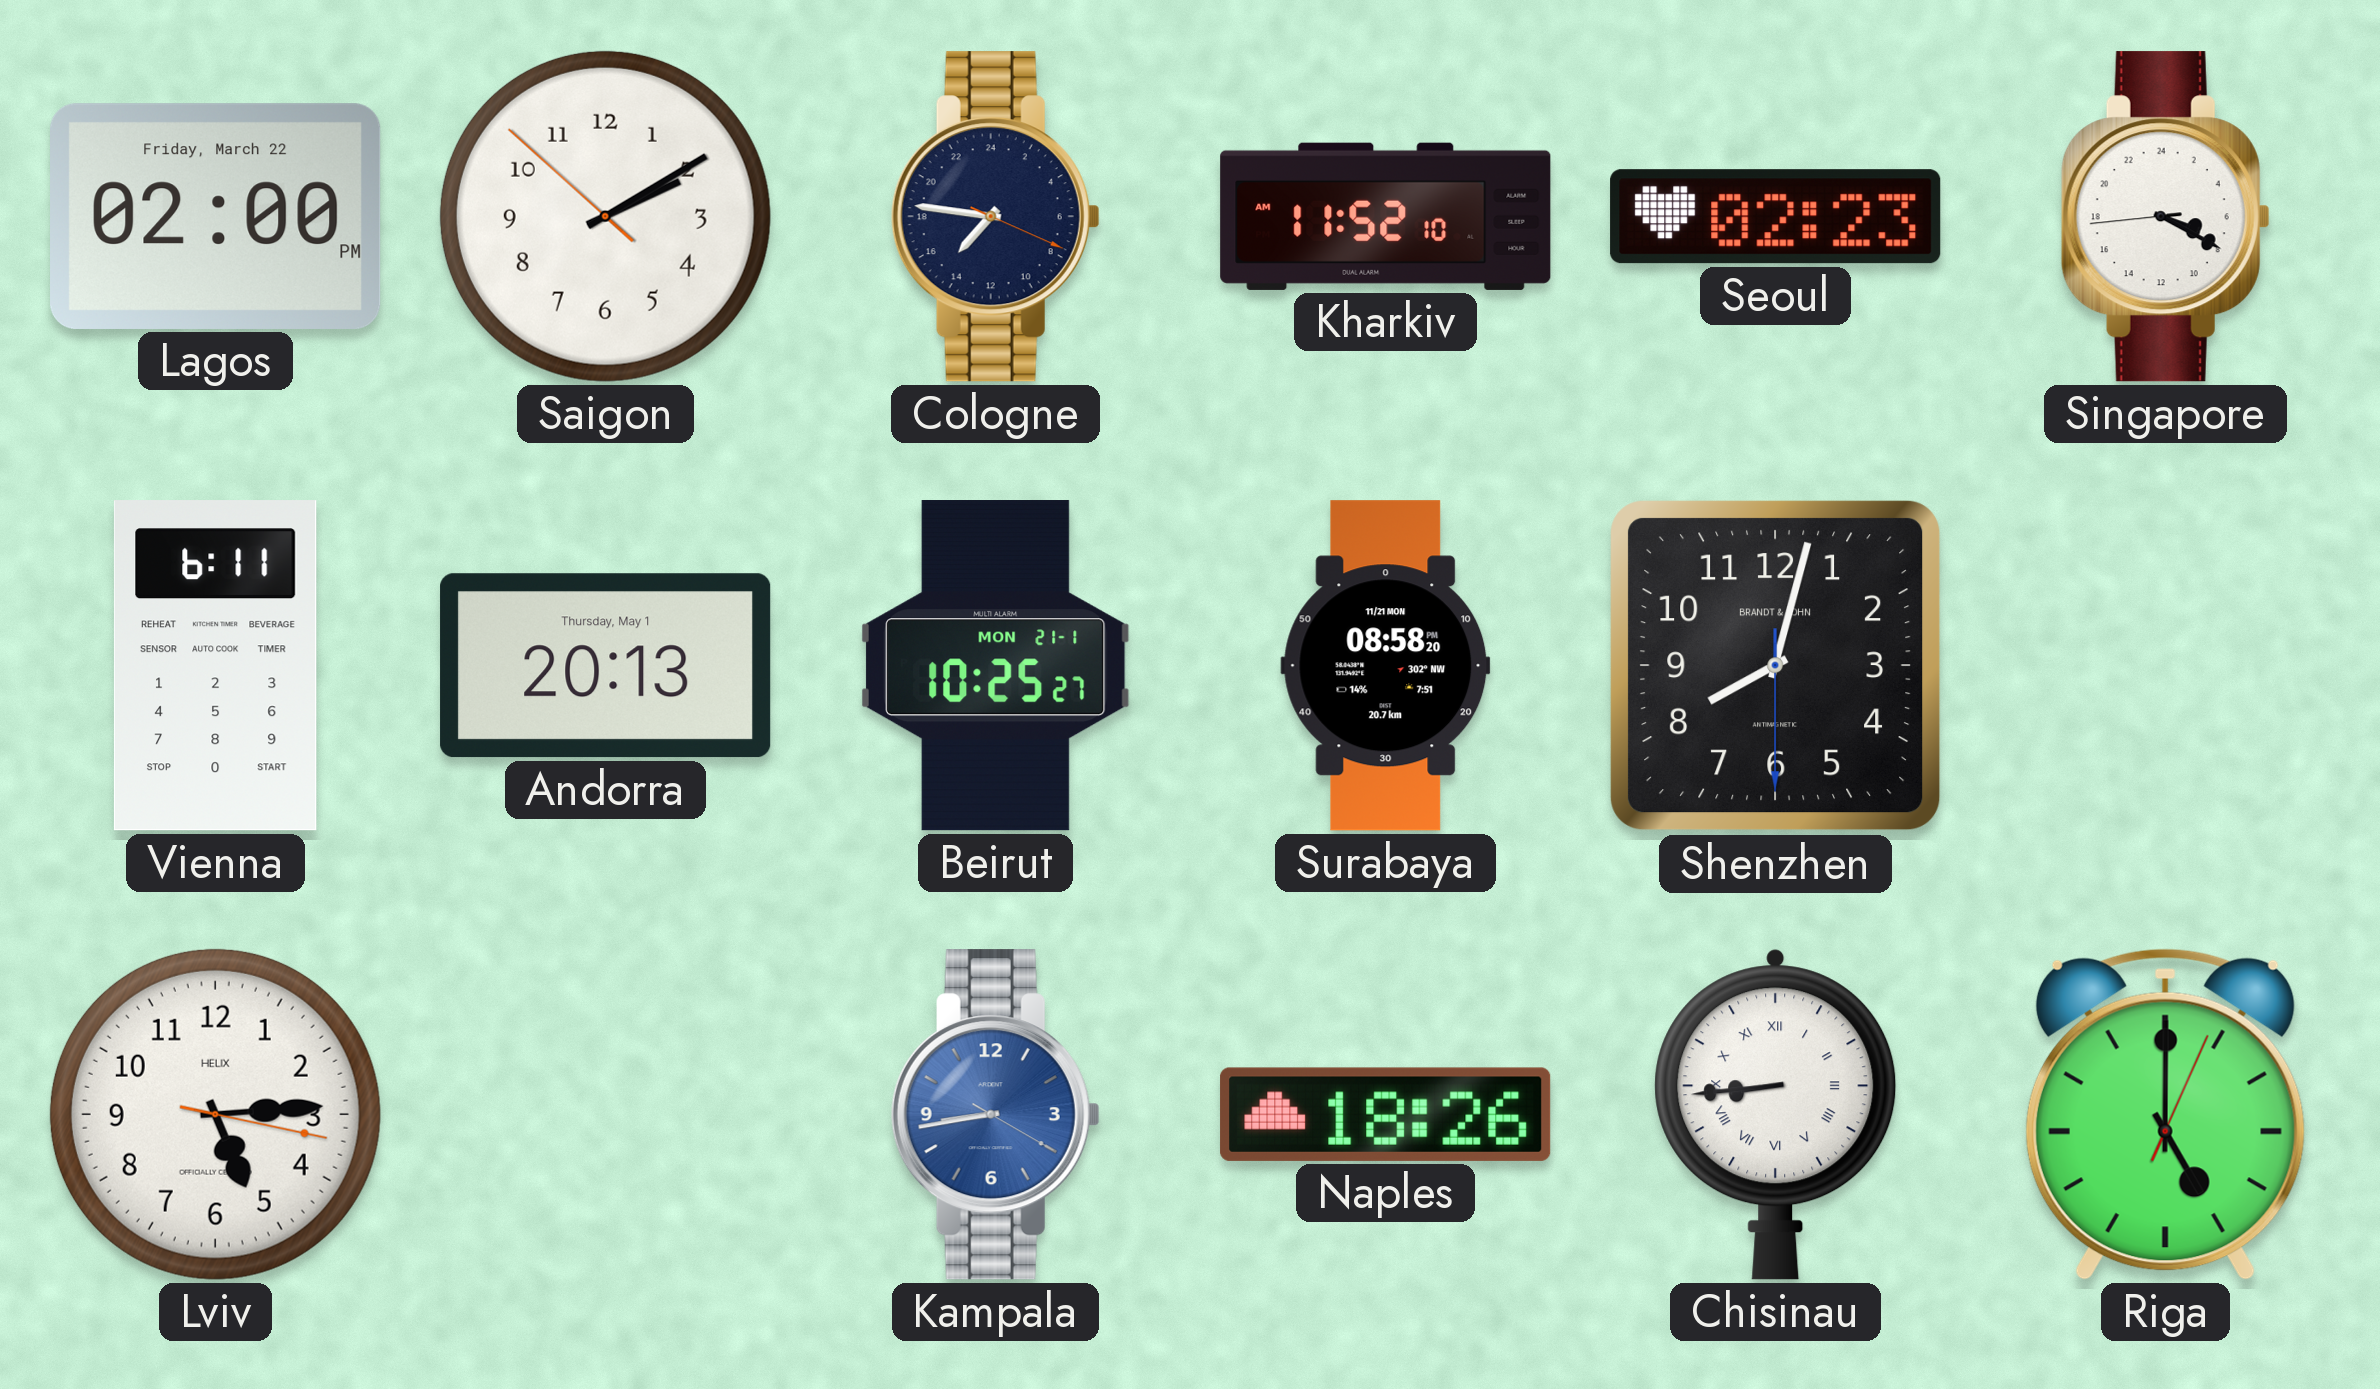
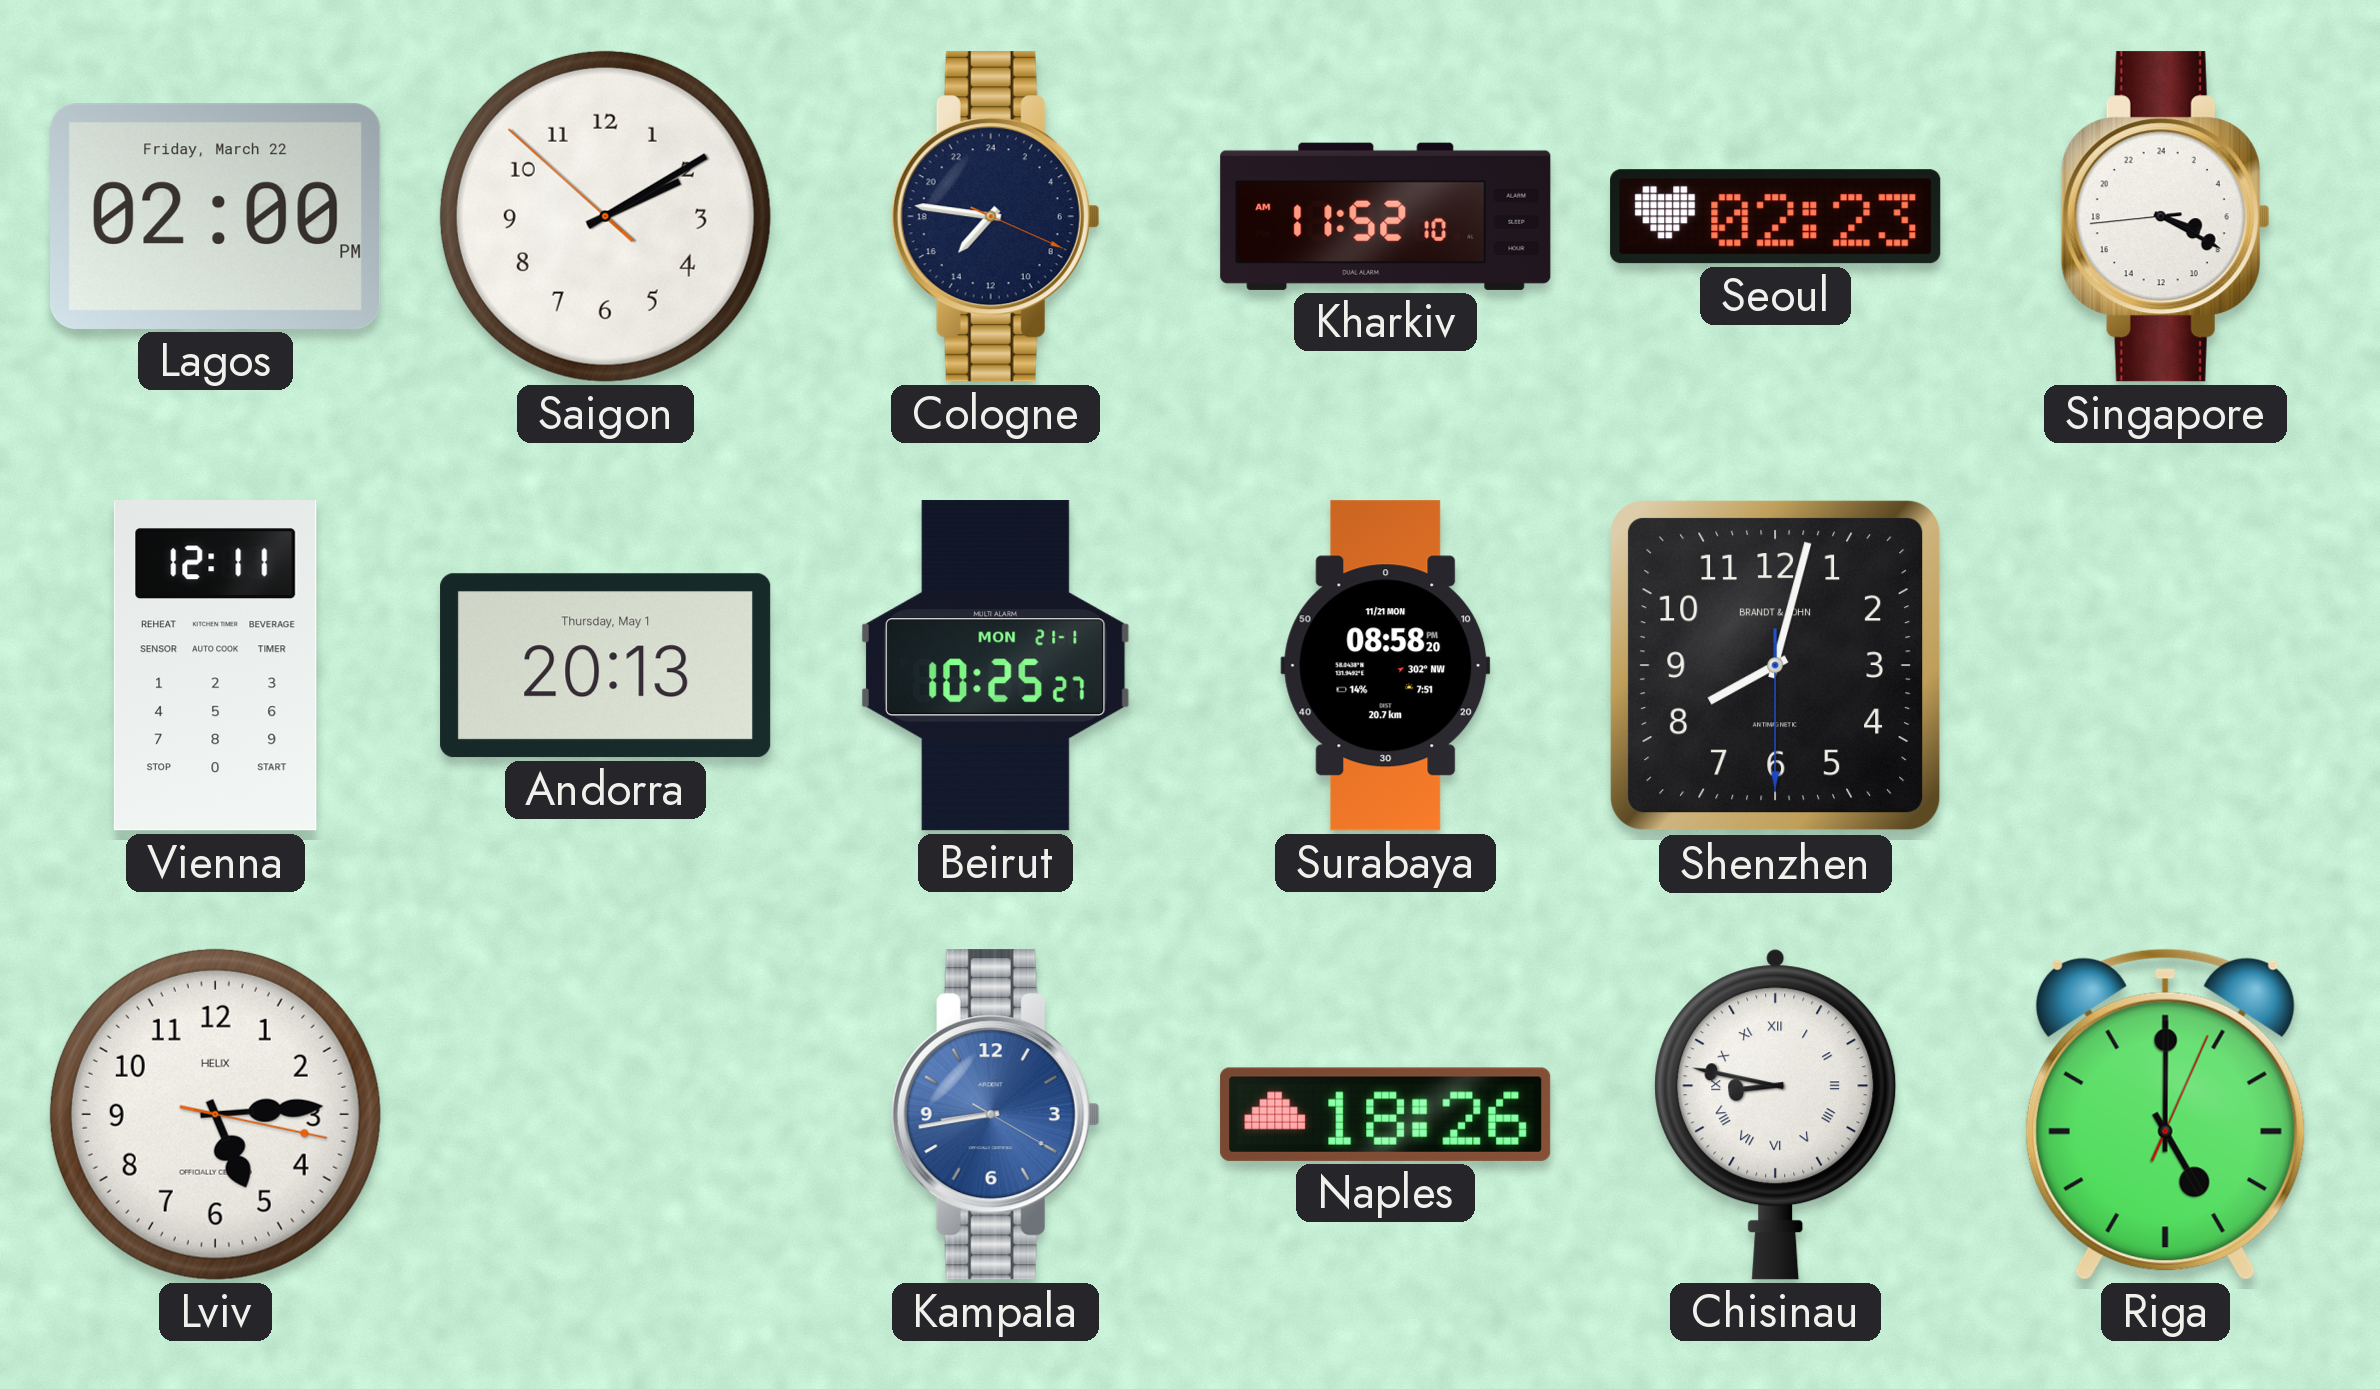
Vienna: 6:11 -> 12:11 (215, 666)
Chisinau: 8:44 -> 8:47 (1776, 1114)
